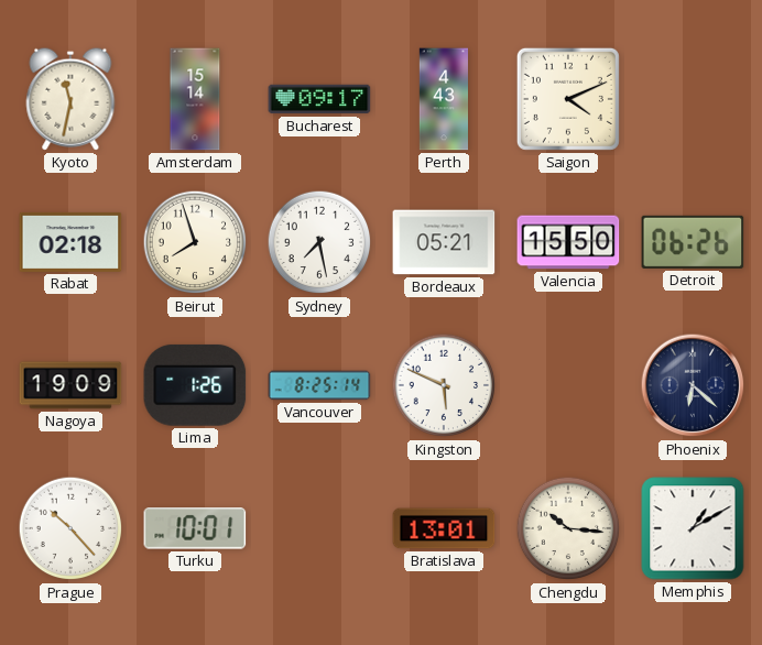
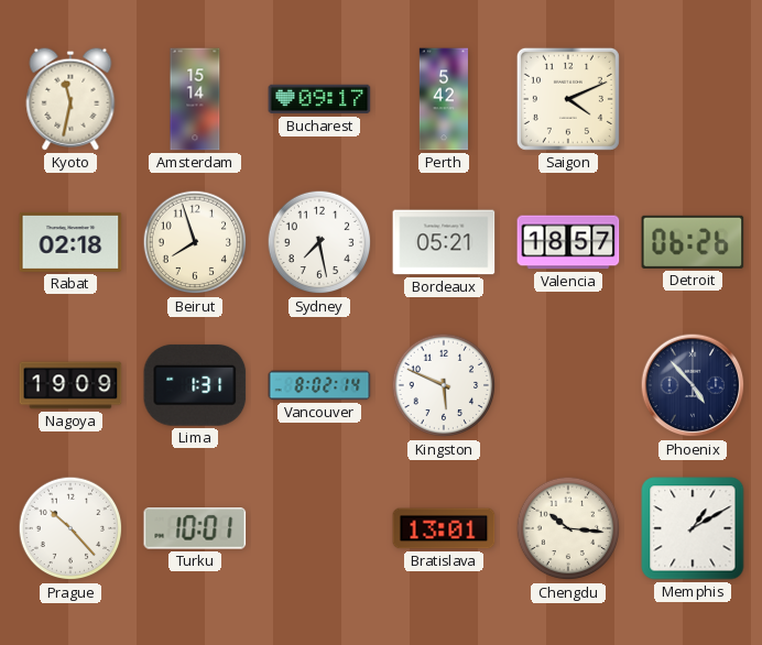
Perth: 4:43 -> 5:42 (443, 99)
Valencia: 15:50 -> 18:57 (568, 242)
Lima: 1:26 -> 1:31 (195, 385)
Vancouver: 8:25 -> 8:02 (319, 385)
Phoenix: 6:22 -> 4:53 (693, 385)
